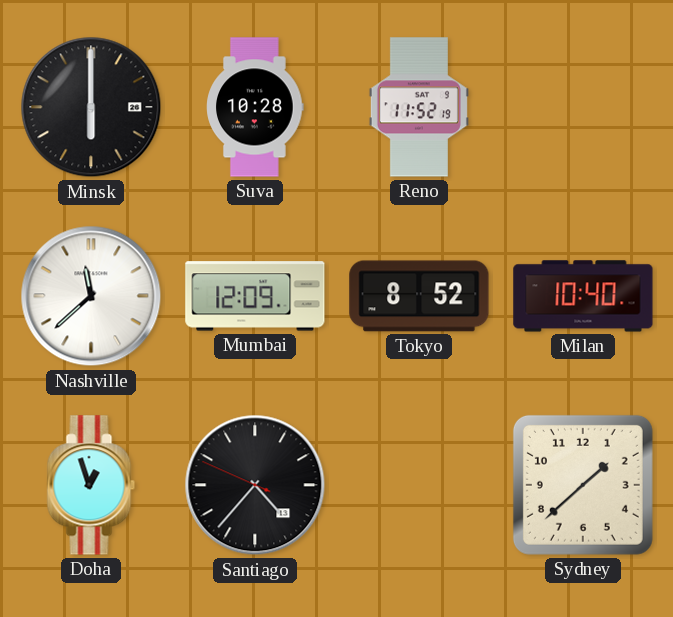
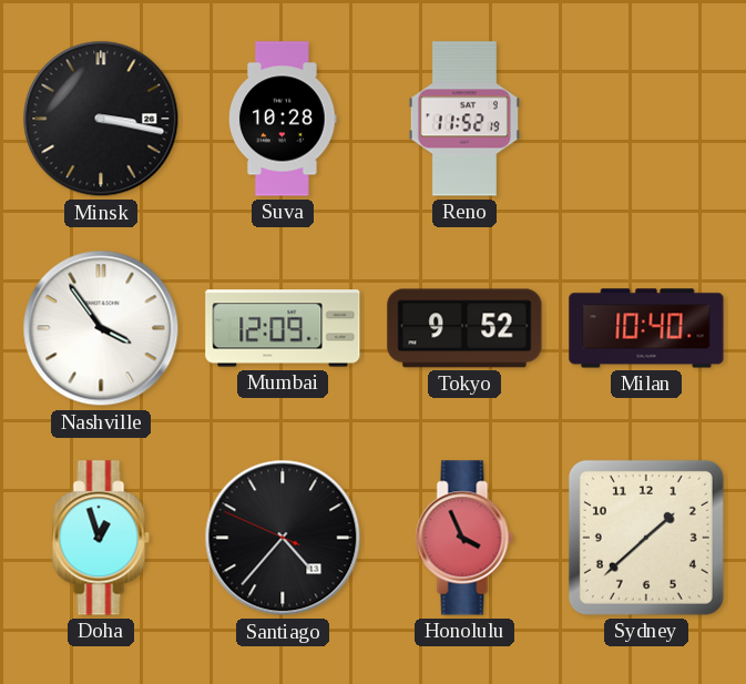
Minsk: 6:00 -> 3:17 (101, 119)
Nashville: 11:38 -> 3:54 (101, 328)
Tokyo: 8:52 -> 9:52 (464, 328)
Honolulu: none -> 3:56 (464, 538)
